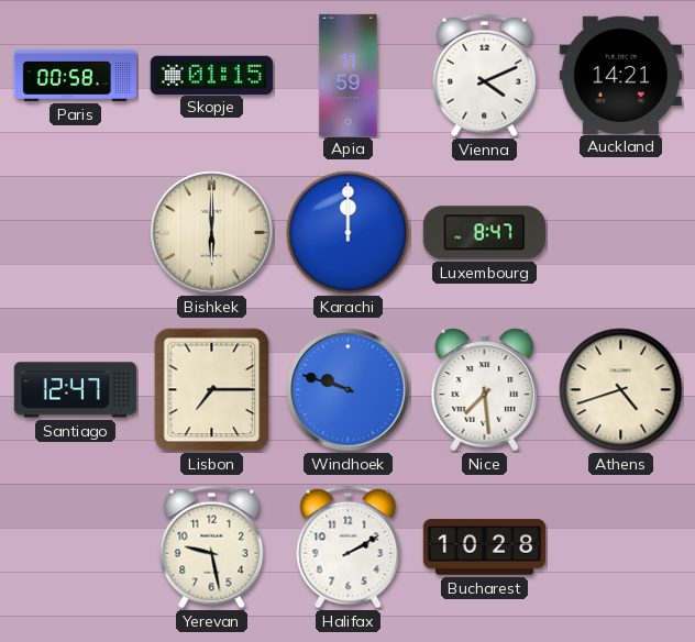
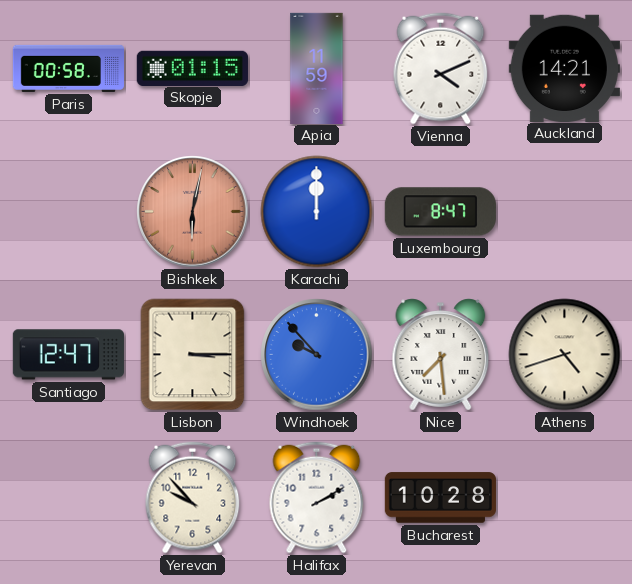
Bishkek: 6:00 -> 6:02 (193, 212)
Bishkek dial: cream -> salmon (193, 212)
Lisbon: 7:15 -> 3:15 (193, 355)
Windhoek: 9:48 -> 9:53 (317, 355)
Yerevan: 9:28 -> 9:53 (193, 498)
